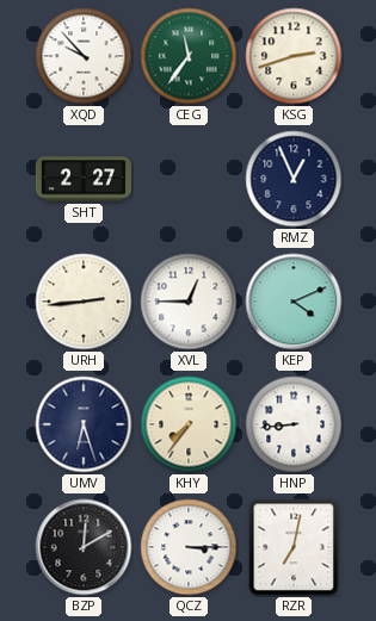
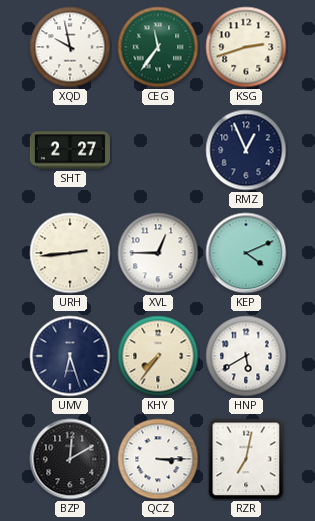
XQD: 9:53 -> 9:58 (70, 47)
HNP: 8:44 -> 5:40 (246, 356)
